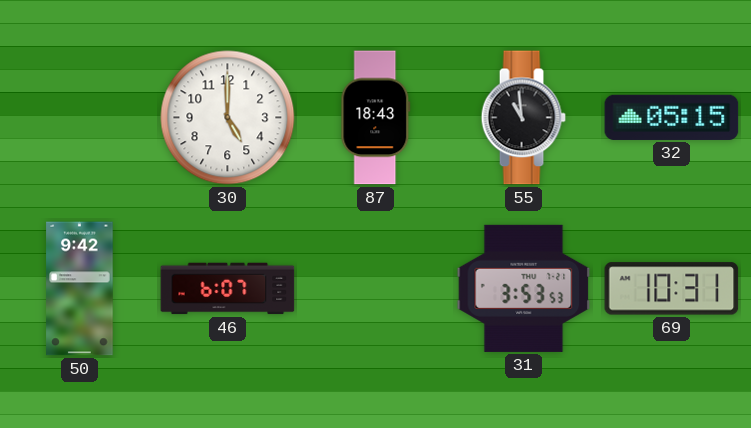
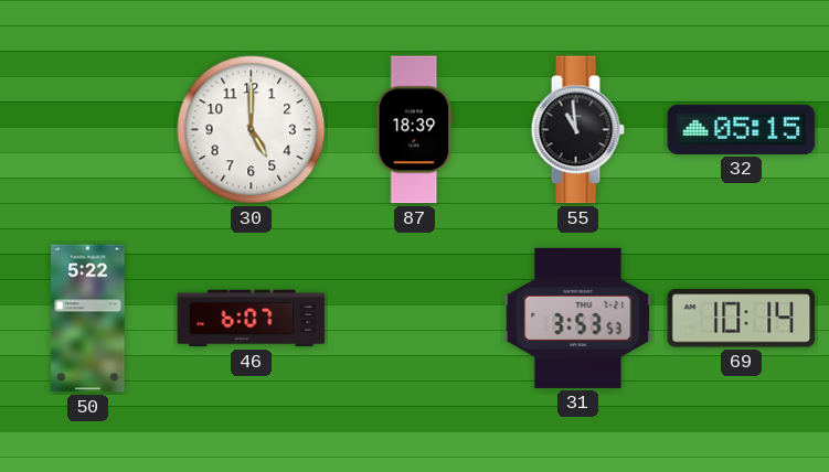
87: 18:43 -> 18:39 (415, 130)
50: 9:42 -> 5:22 (88, 319)
69: 10:31 -> 10:14 (742, 319)
